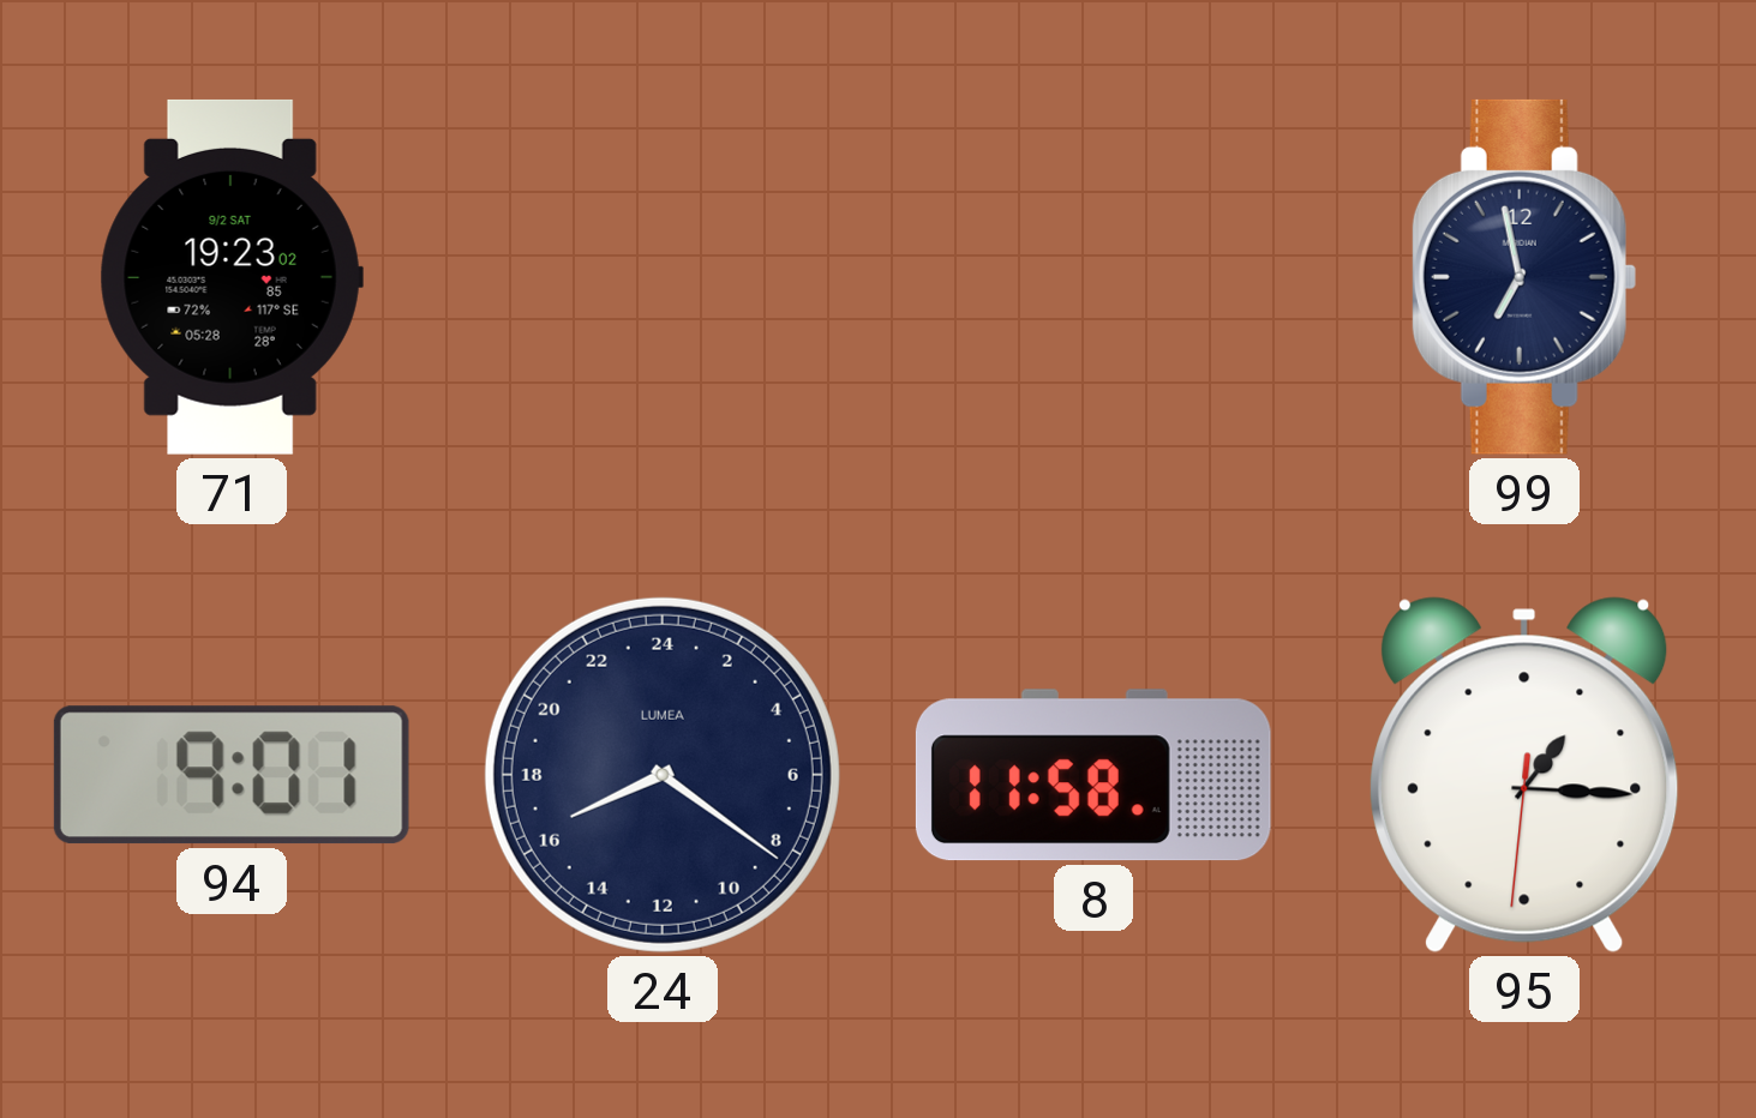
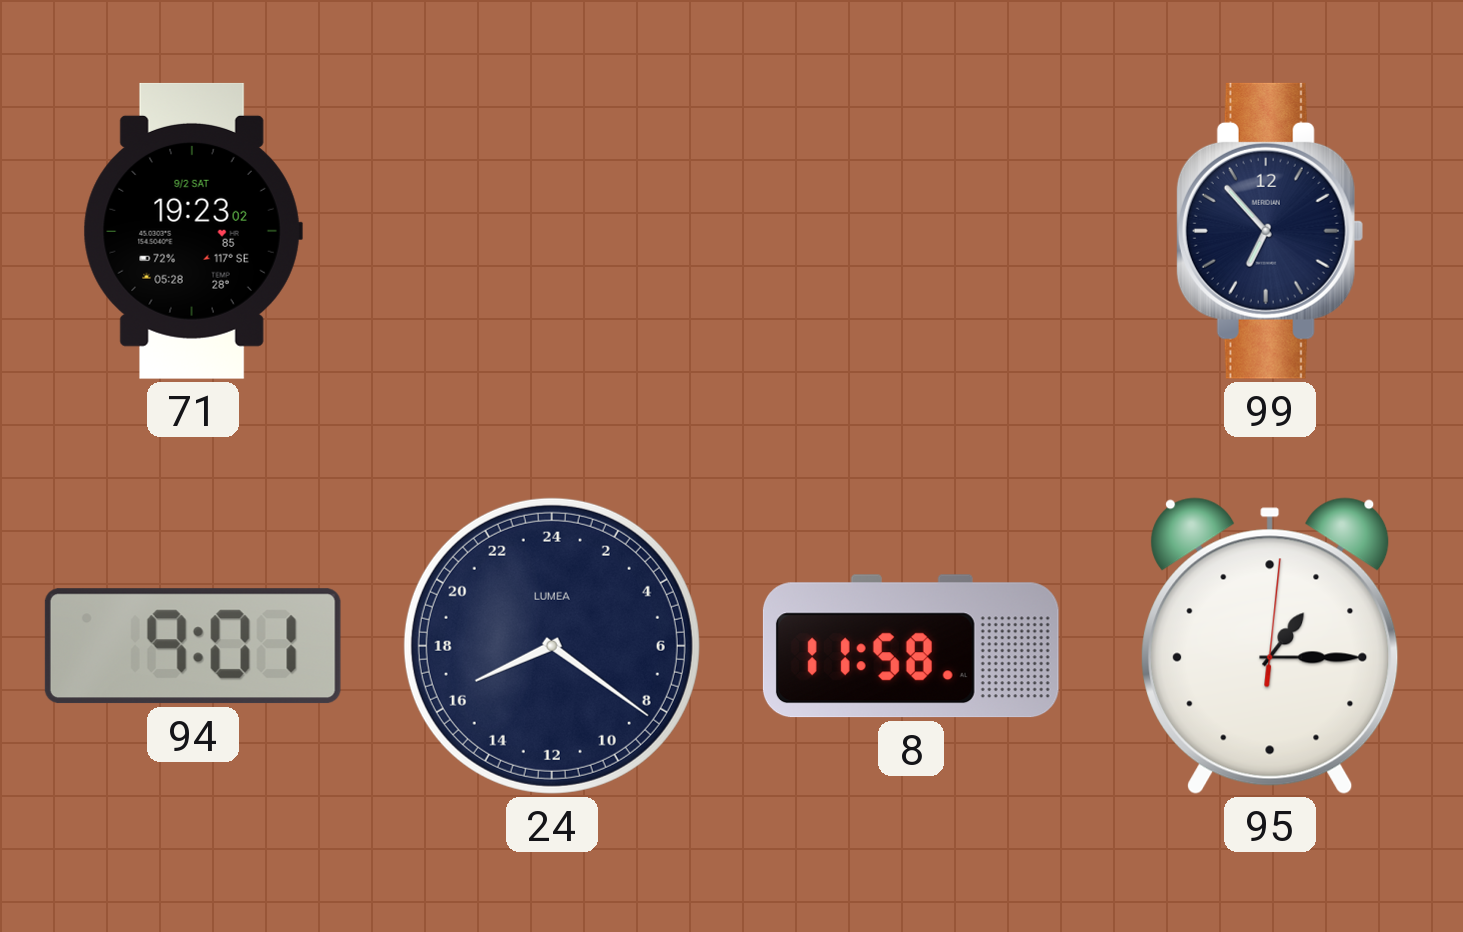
99: 6:58 -> 6:53 (1270, 231)
95: 1:15:31 -> 1:15:01 (1270, 646)
